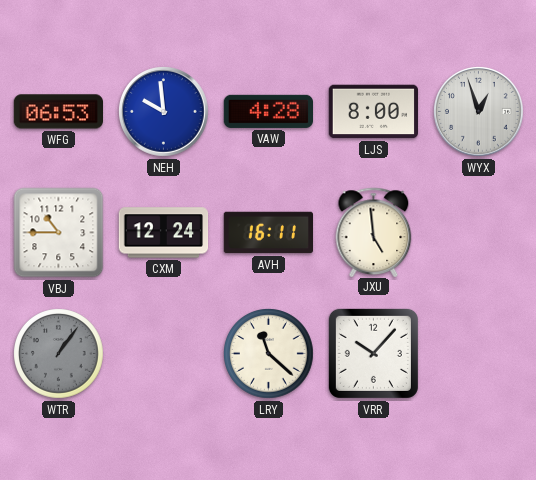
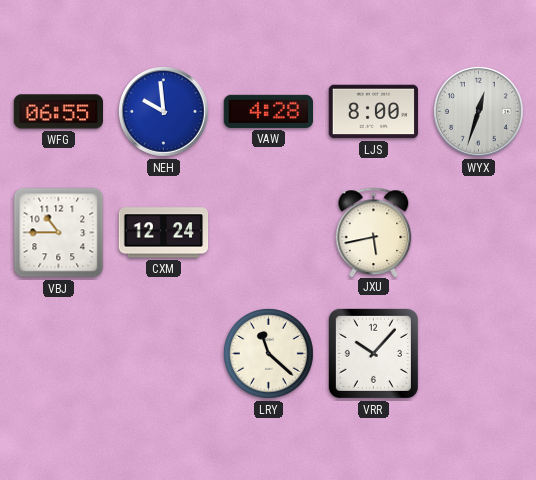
WFG: 06:53 -> 06:55 (58, 112)
WYX: 12:57 -> 12:33 (479, 112)
AVH: 16:11 -> none (268, 233)
JXU: 4:59 -> 5:43 (374, 232)
WTR: 1:06 -> none (59, 354)
